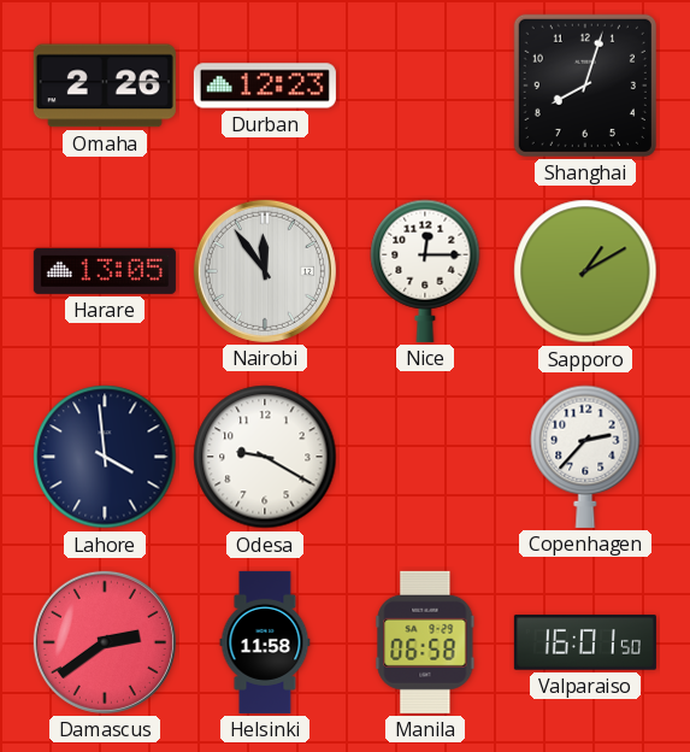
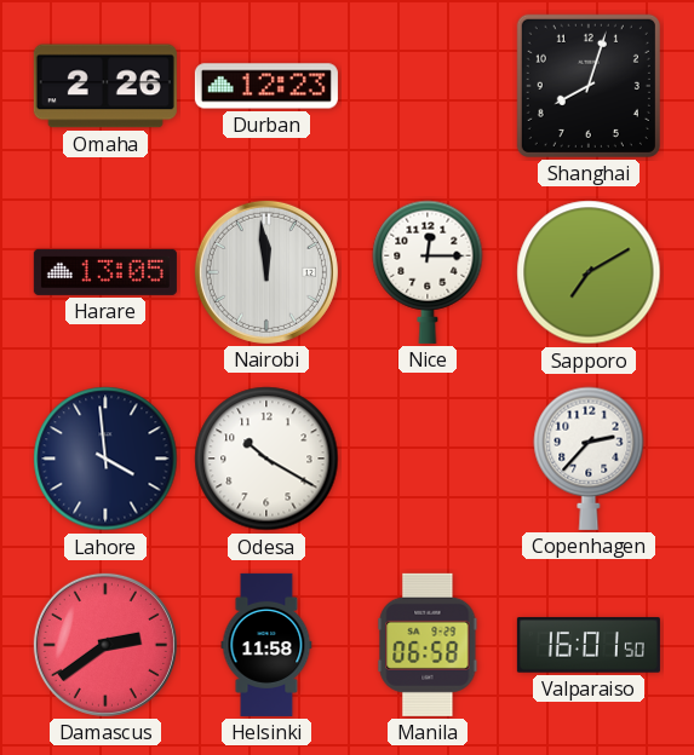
Nairobi: 11:54 -> 11:59 (266, 272)
Sapporo: 1:10 -> 7:10 (589, 272)
Odesa: 9:20 -> 10:20 (266, 459)
